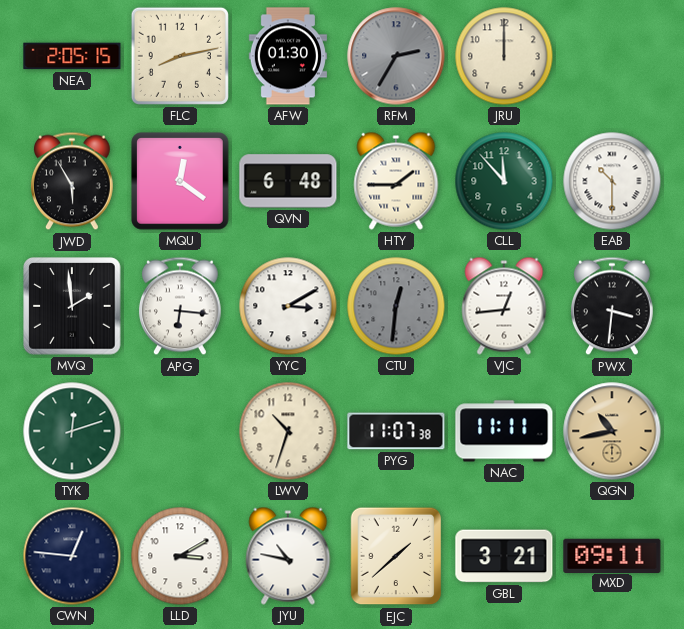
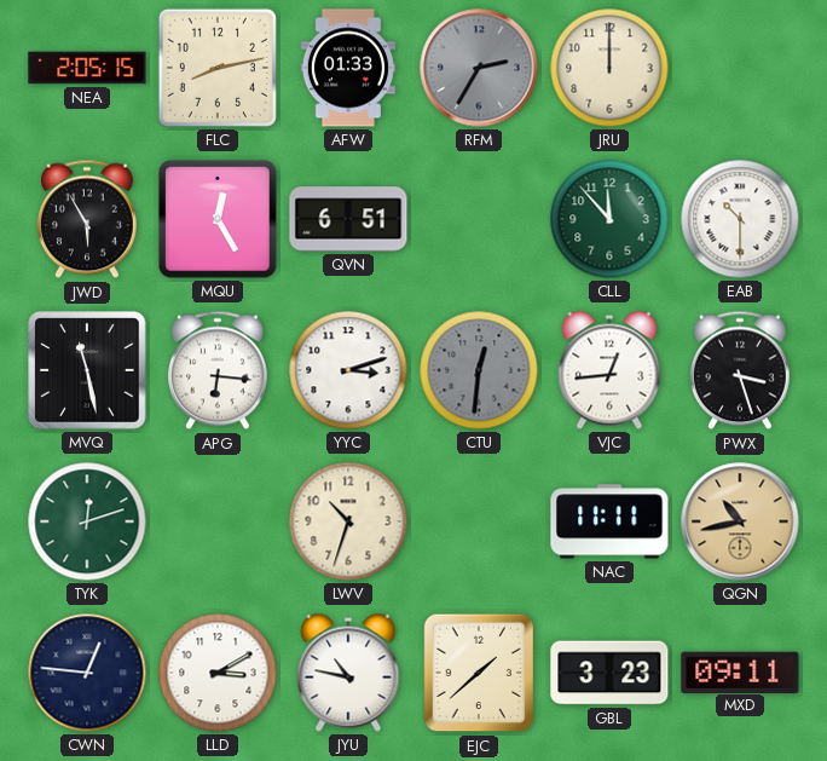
AFW: 01:30 -> 01:33 (348, 68)
MQU: 12:21 -> 12:25 (218, 219)
QVN: 6:48 -> 6:51 (348, 219)
HTY: 1:45 -> none (396, 181)
MVQ: 1:59 -> 11:28 (87, 370)
YYC: 3:10 -> 3:12 (348, 370)
PWX: 3:31 -> 3:27 (740, 370)
PYG: 11:07 -> none (396, 431)
GBL: 3:21 -> 3:23 (609, 673)
